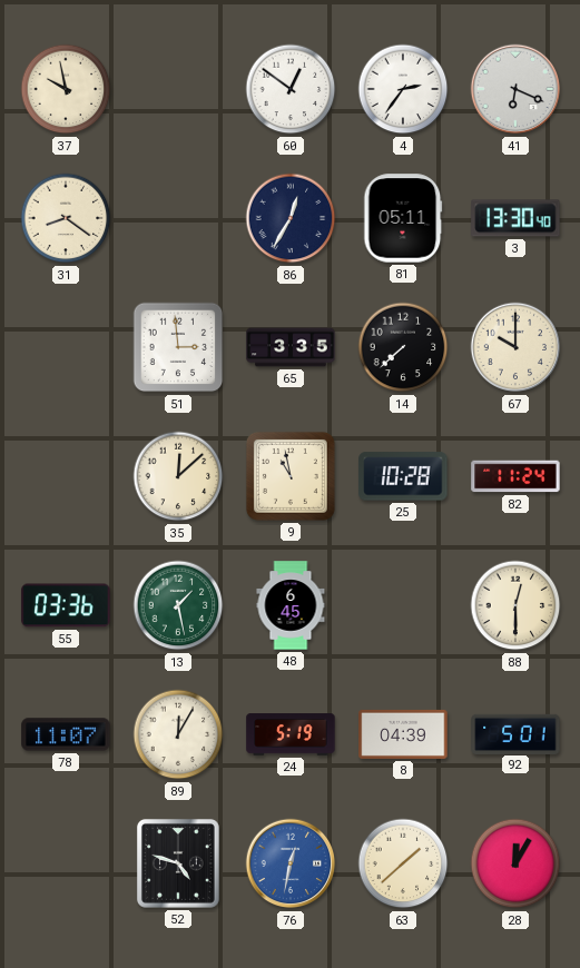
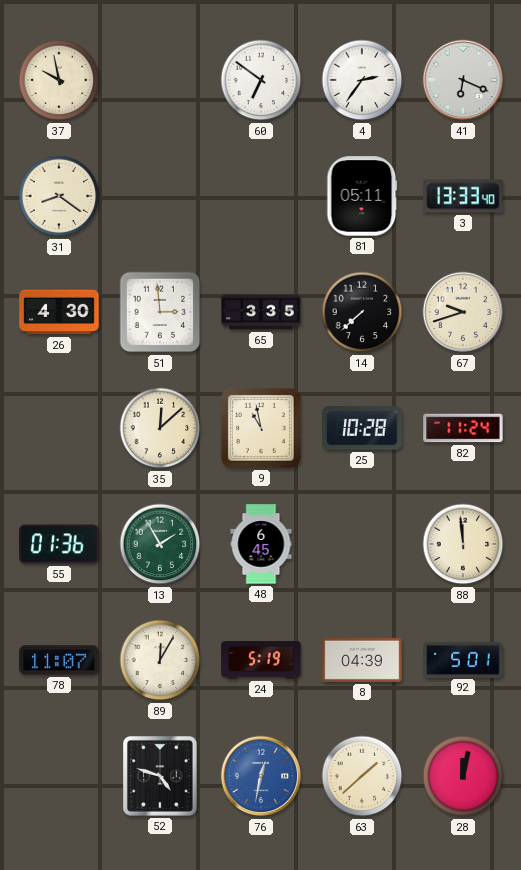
60: 12:51 -> 6:51 (261, 80)
86: 12:35 -> none (291, 218)
3: 13:30 -> 13:33 (463, 196)
26: none -> 4:30 (59, 312)
67: 10:00 -> 9:42 (463, 312)
55: 03:36 -> 01:36 (59, 544)
13: 1:28 -> 1:55 (160, 544)
88: 12:30 -> 11:59 (463, 544)
28: 12:05 -> 12:02 (463, 776)
